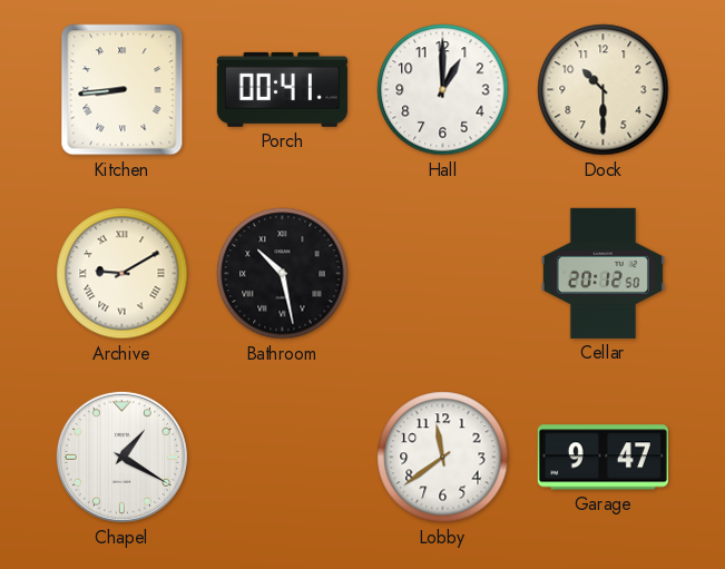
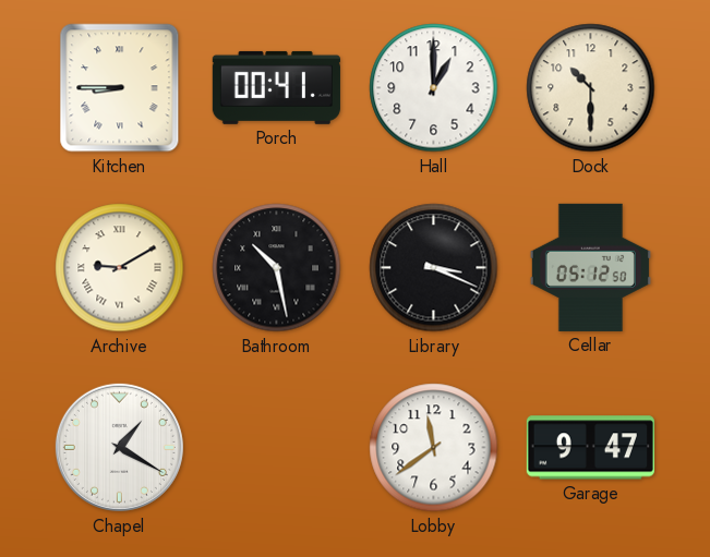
Kitchen: 8:44 -> 8:45 (120, 88)
Library: none -> 3:19 (434, 268)
Cellar: 20:12 -> 05:12 (590, 267)
